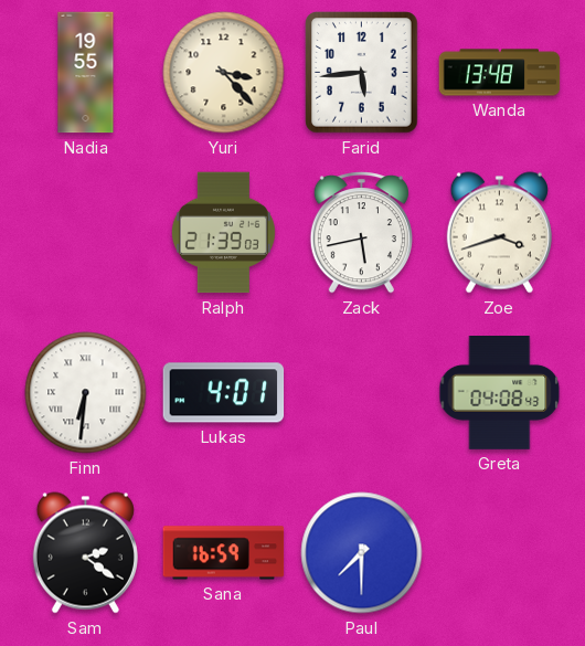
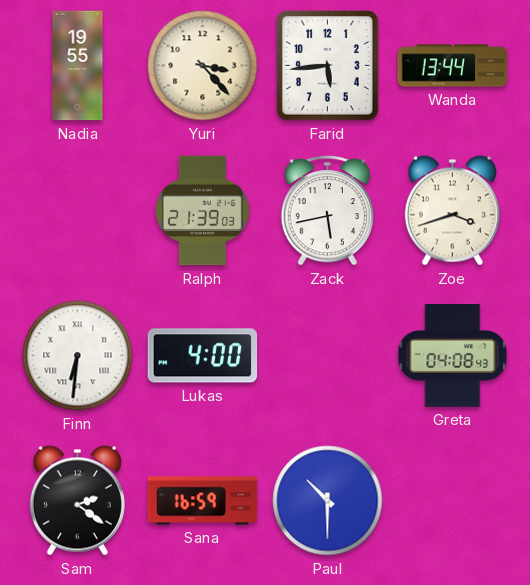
Wanda: 13:48 -> 13:44 (453, 66)
Lukas: 4:01 -> 4:00 (203, 356)
Paul: 7:30 -> 10:30 (328, 501)
